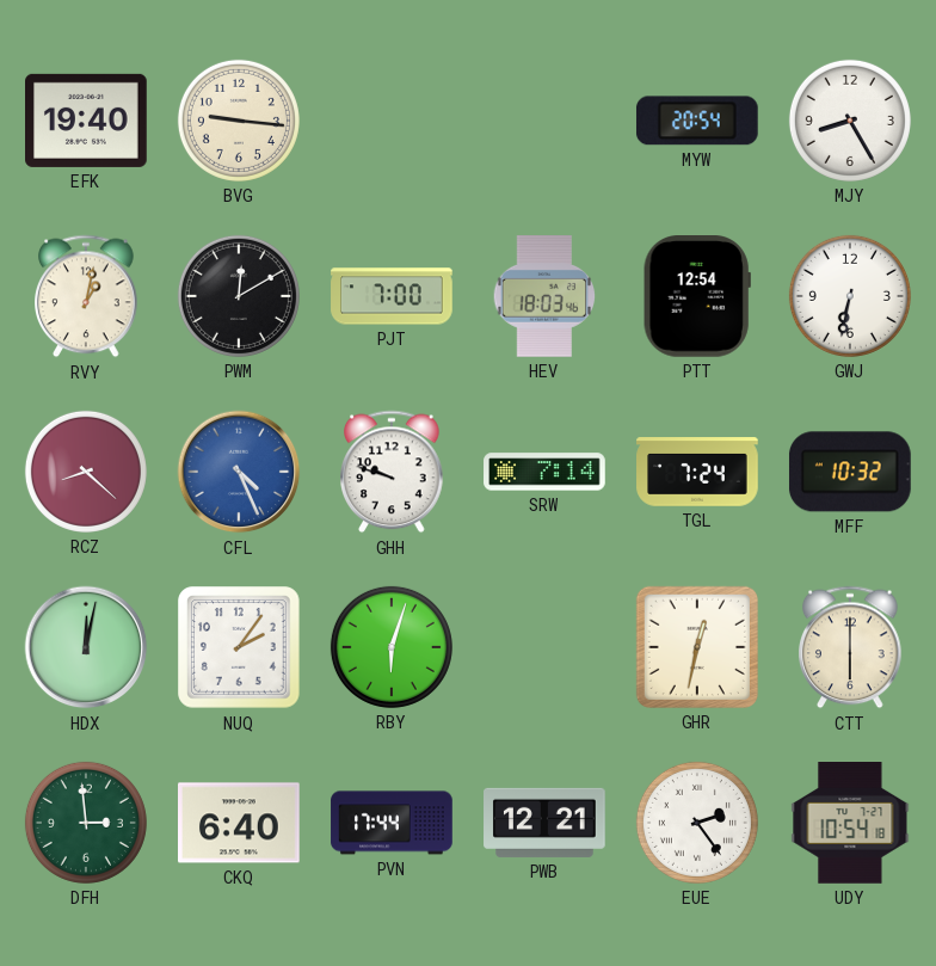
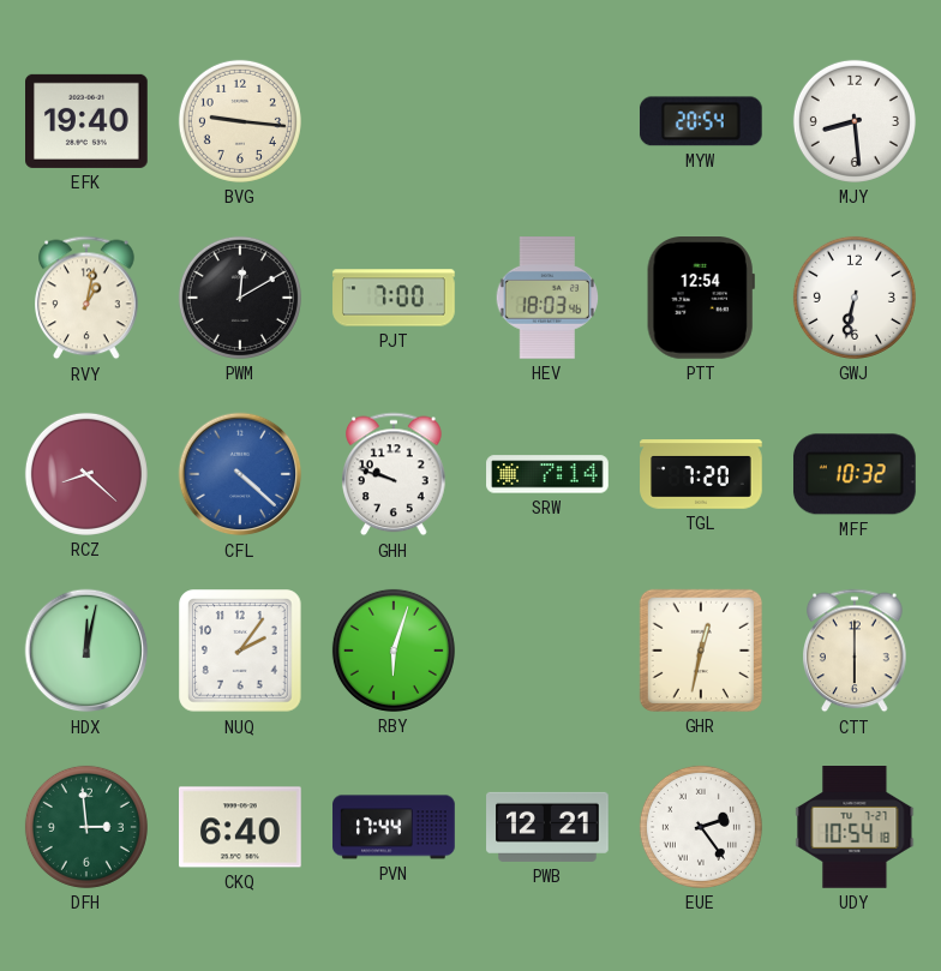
MJY: 8:25 -> 8:29 (855, 121)
CFL: 4:26 -> 4:22 (240, 474)
TGL: 7:24 -> 7:20 (701, 474)
